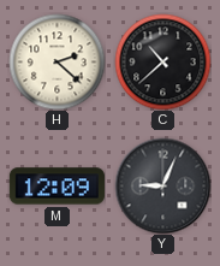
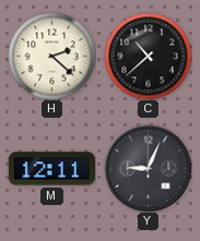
M: 12:09 -> 12:11 (51, 169)
